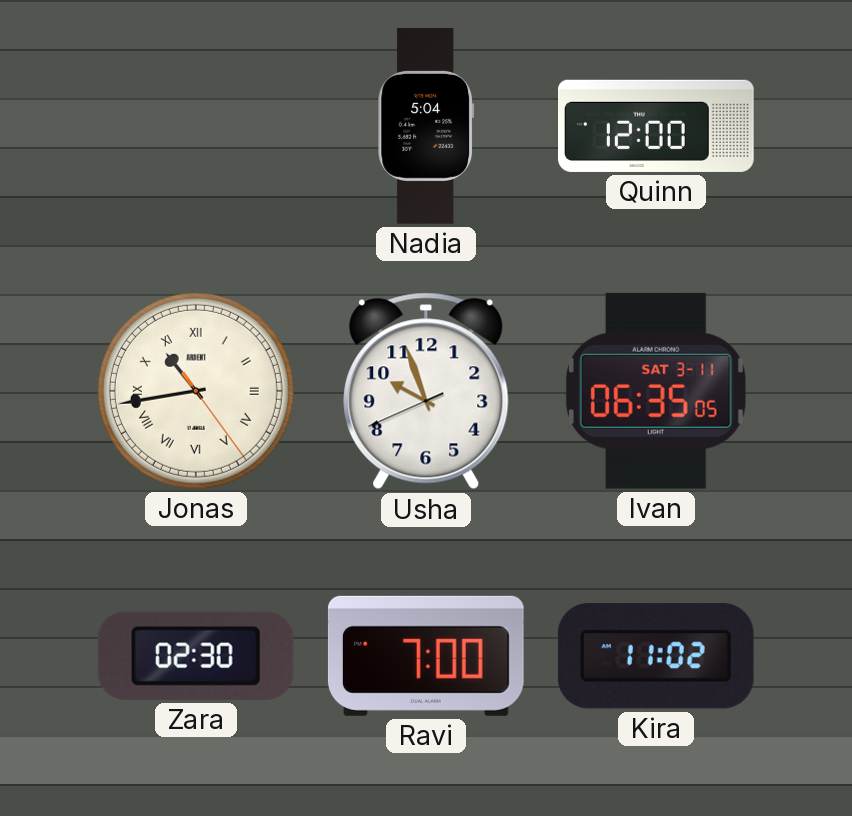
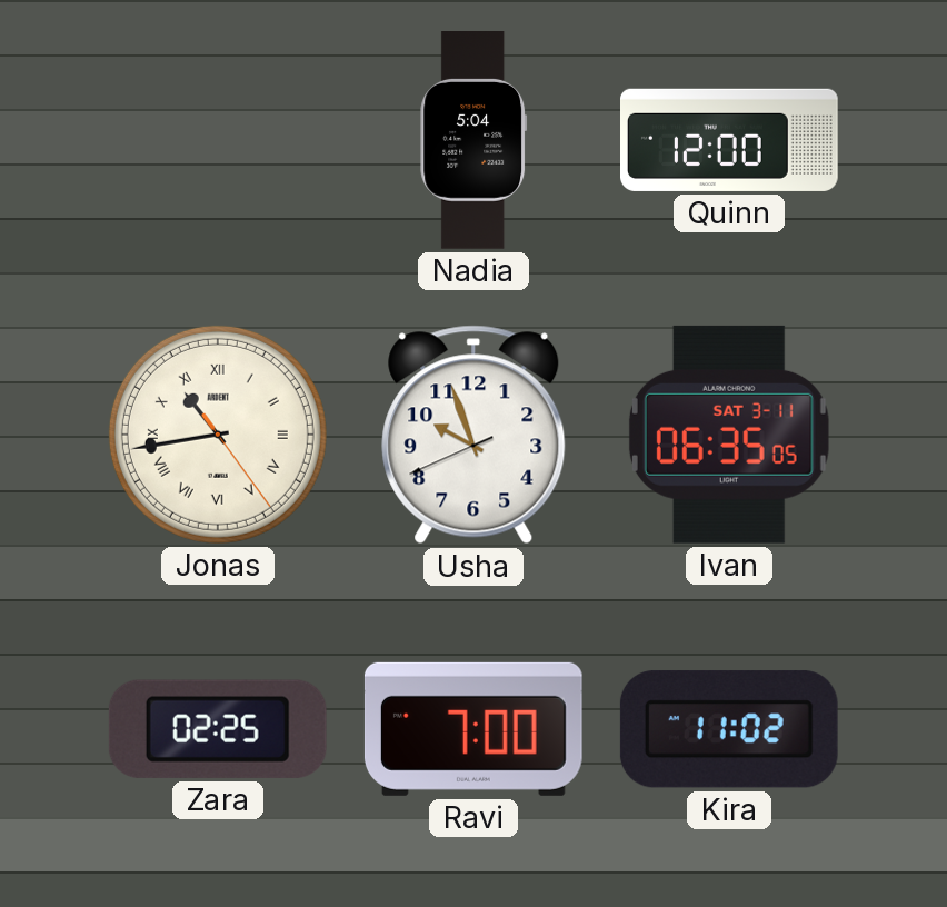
Zara: 02:30 -> 02:25 (218, 729)
